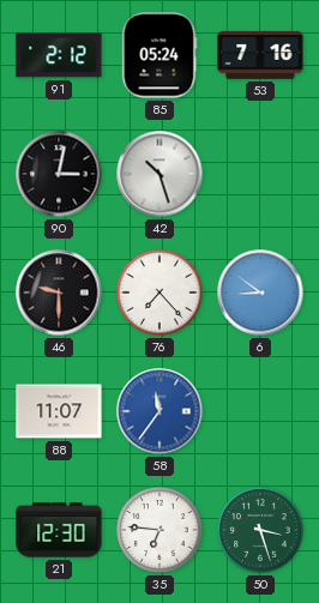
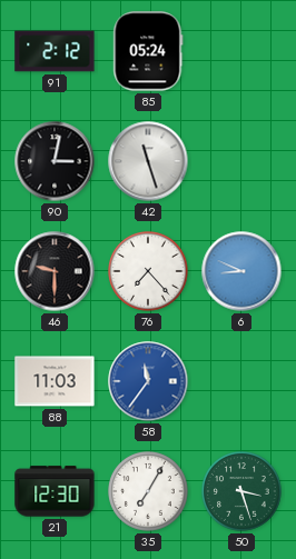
53: 7:16 -> none (260, 55)
42: 10:27 -> 11:27 (148, 161)
6: 8:51 -> 8:49 (241, 271)
88: 11:07 -> 11:03 (55, 381)
35: 6:46 -> 7:05 (148, 491)
